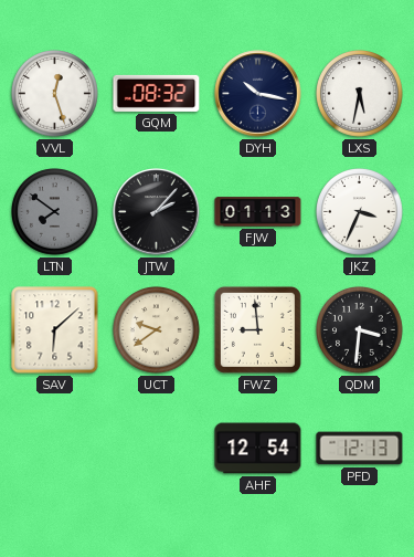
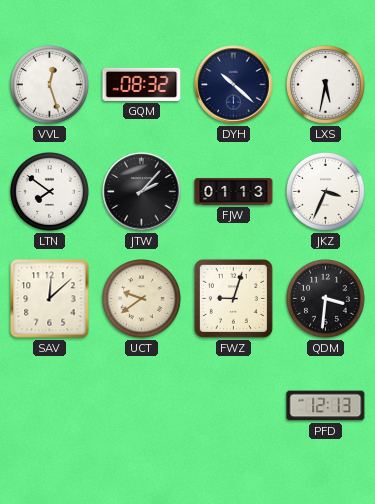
DYH: 10:17 -> 10:22 (234, 85)
LTN dial: grey -> white (50, 192)
SAV: 6:08 -> 12:08 (50, 299)
FWZ: 8:59 -> 9:03 (233, 298)
AHF: 12:54 -> none (258, 449)
